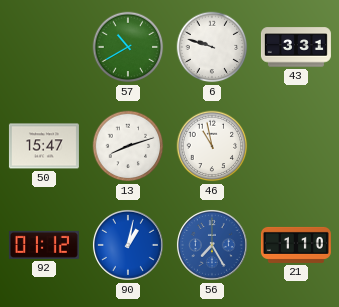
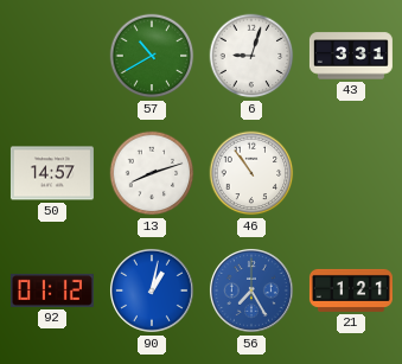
6: 9:48 -> 9:03 (251, 56)
50: 15:47 -> 14:57 (52, 173)
46: 10:58 -> 10:54 (251, 173)
21: 1:10 -> 1:21 (351, 290)
